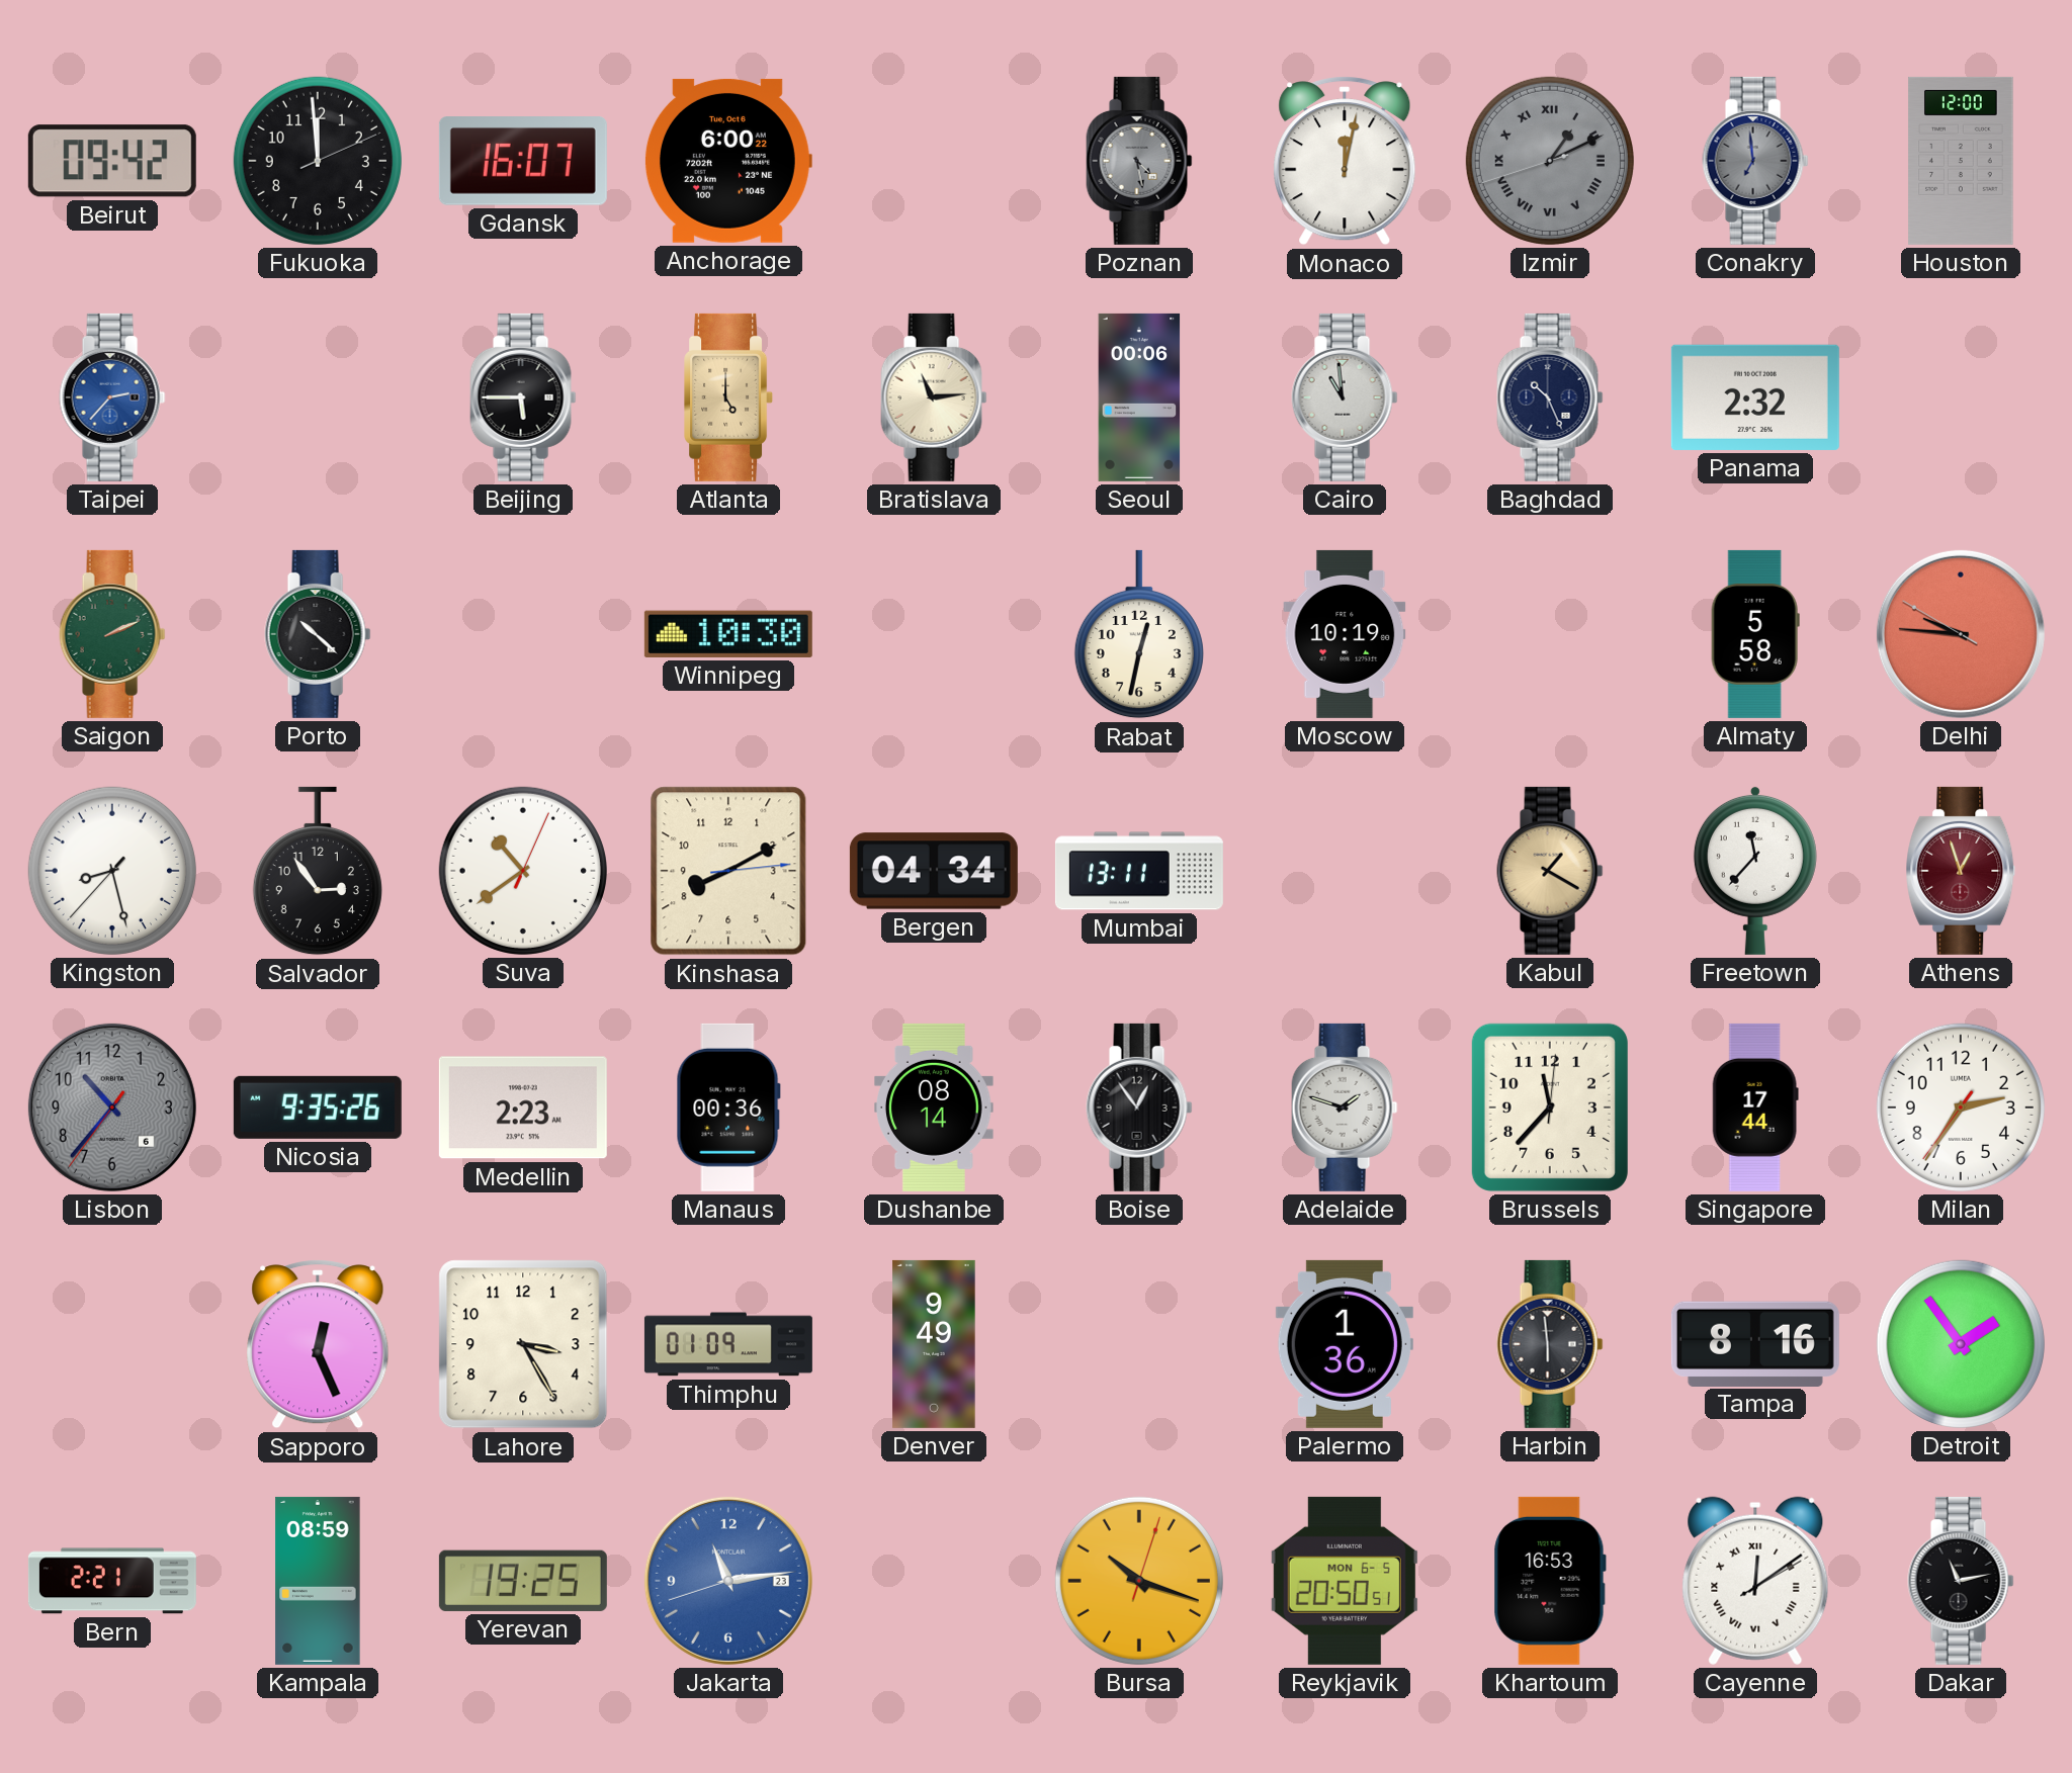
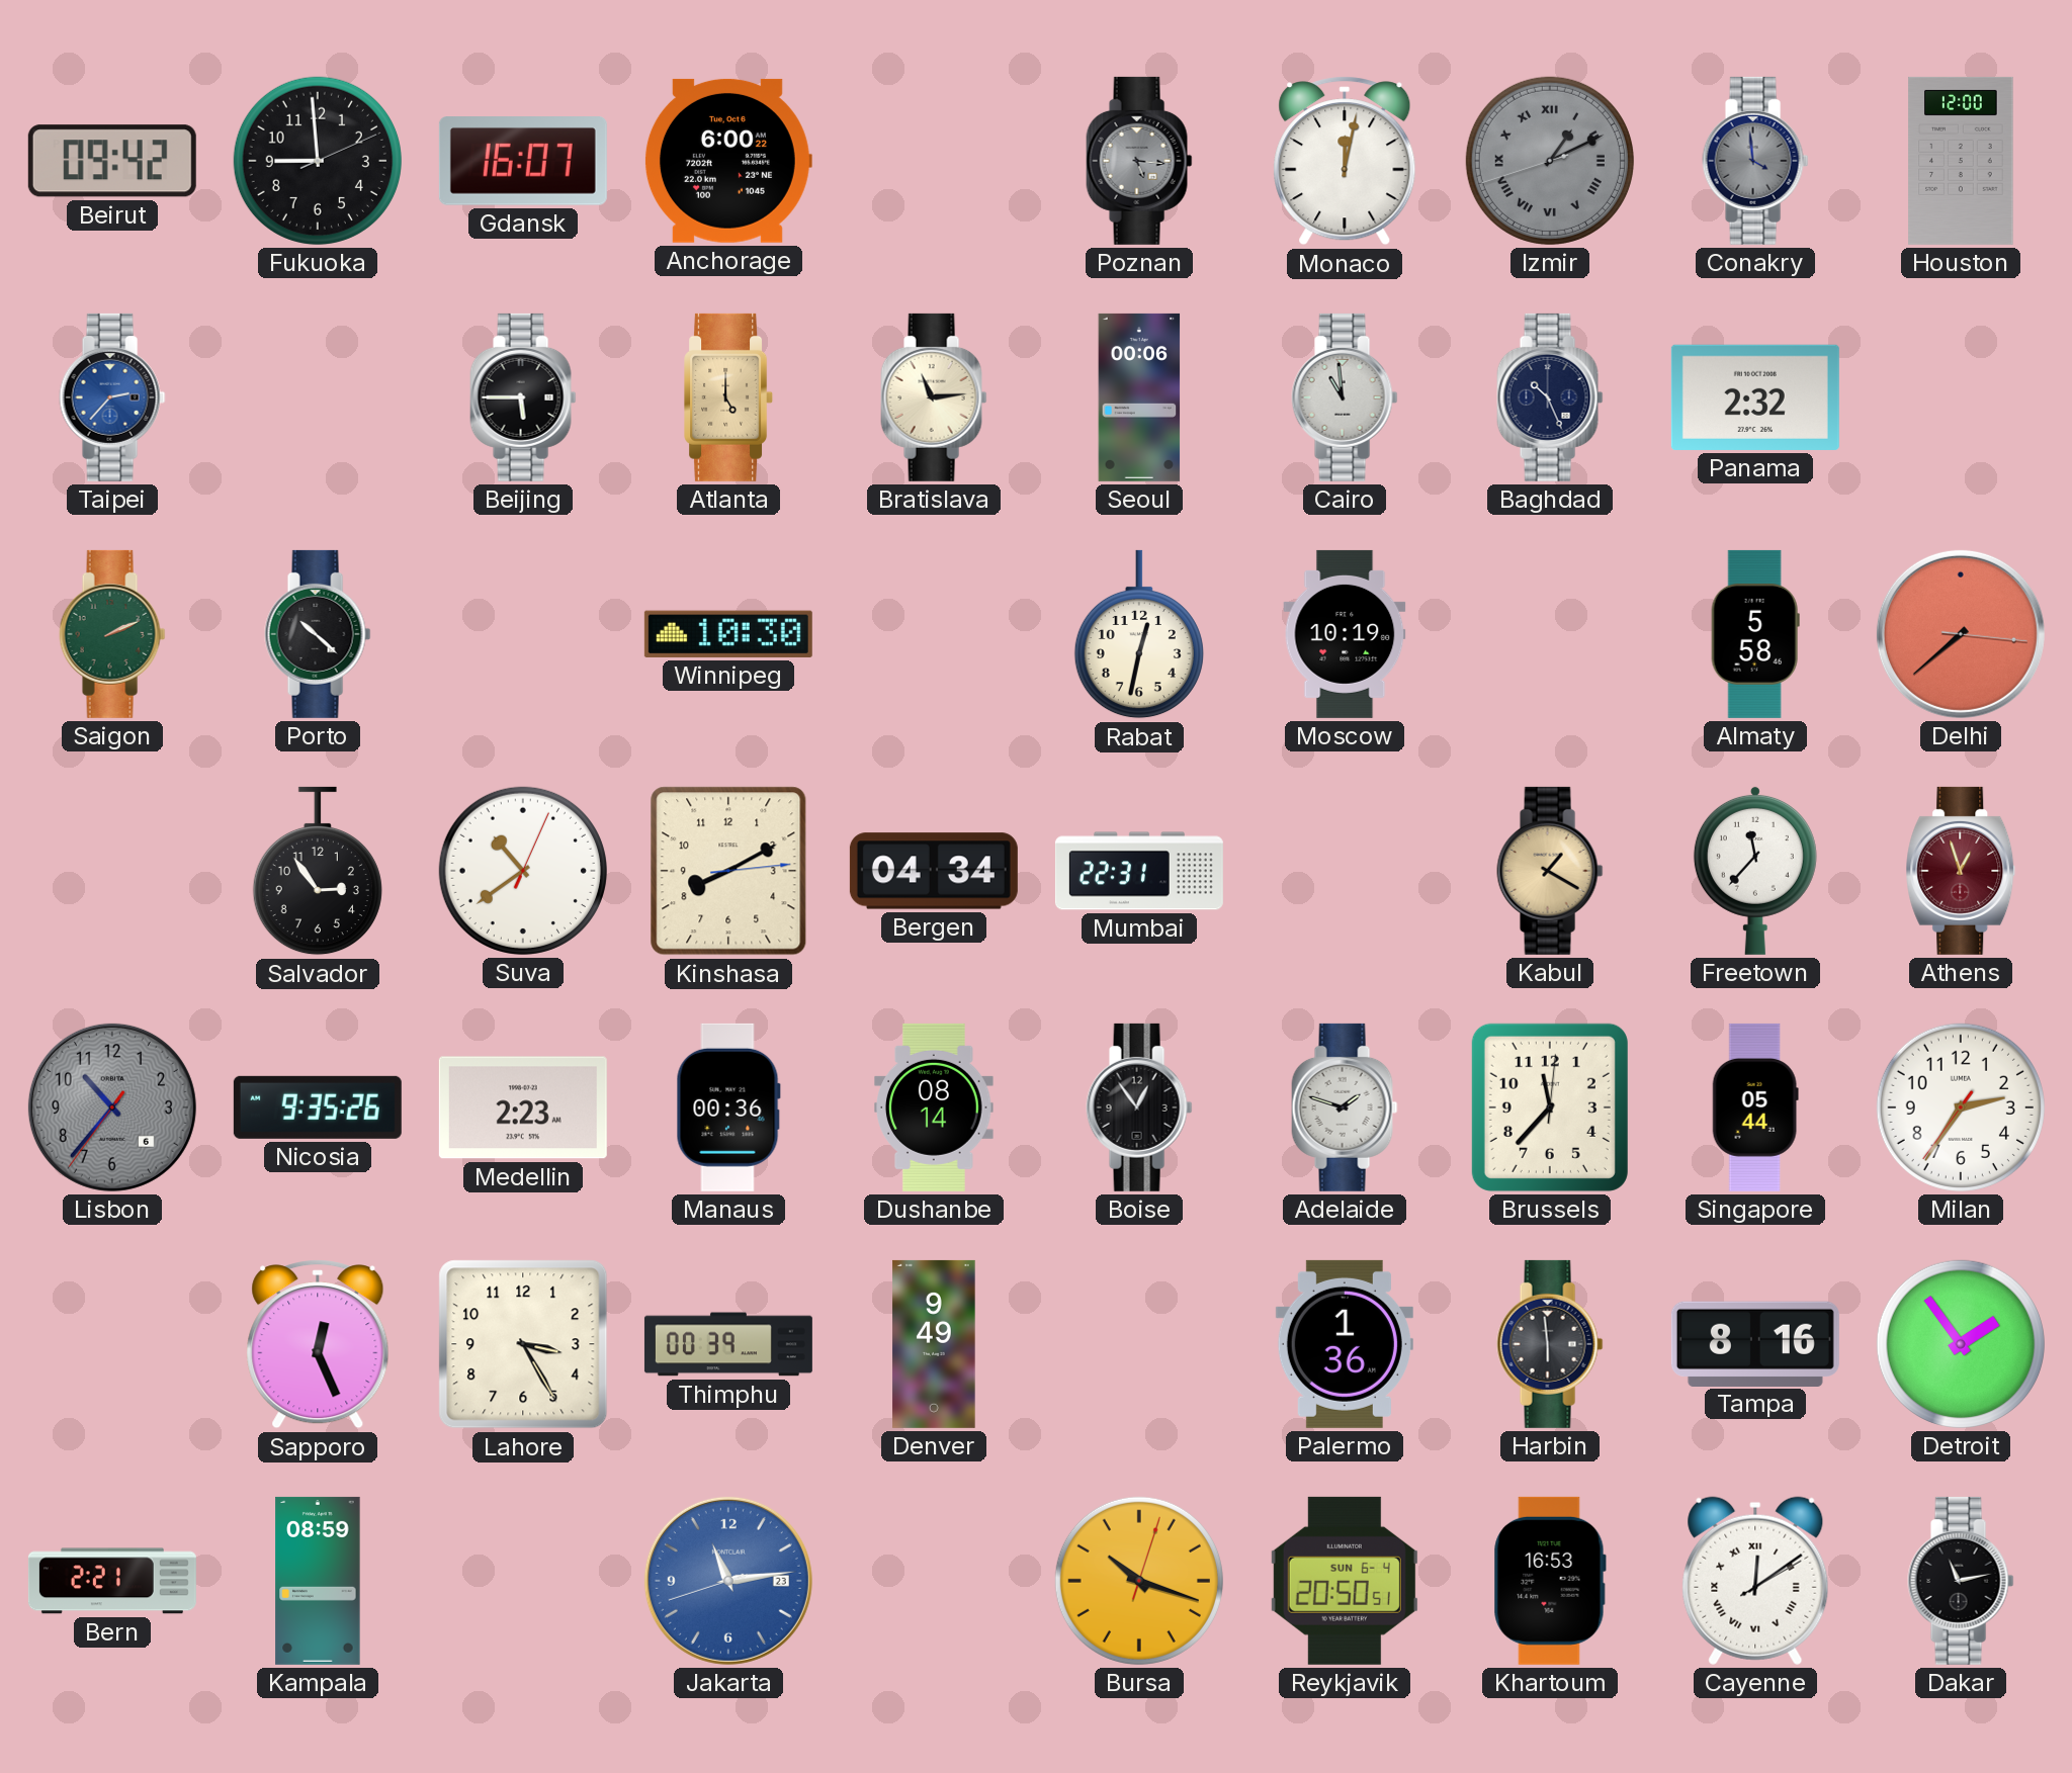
Fukuoka: 11:59 -> 8:59 (318, 161)
Poznan: 4:28 -> 5:16 (1139, 161)
Conakry: 6:59 -> 3:59 (1755, 161)
Delhi: 9:45 -> 7:38 (1961, 634)
Kingston: 8:27 -> none (112, 871)
Mumbai: 13:11 -> 22:31 (1139, 871)
Singapore: 17:44 -> 05:44 (1755, 1107)
Thimphu: 01:09 -> 00:39 (728, 1344)
Yerevan: 19:25 -> none (523, 1581)
Reykjavik date: MON 6-5 -> SUN 6-4 (1345, 1581)
